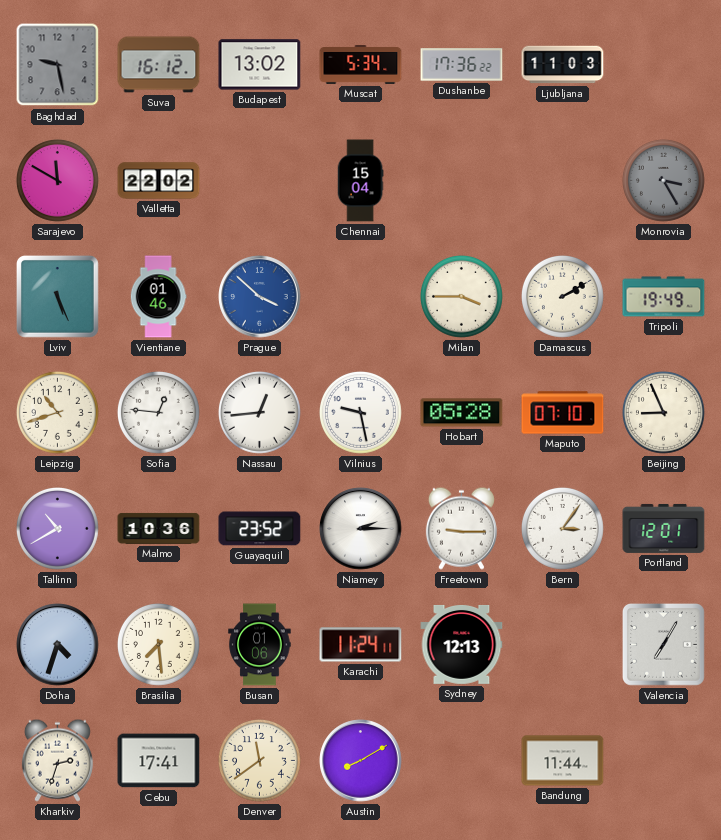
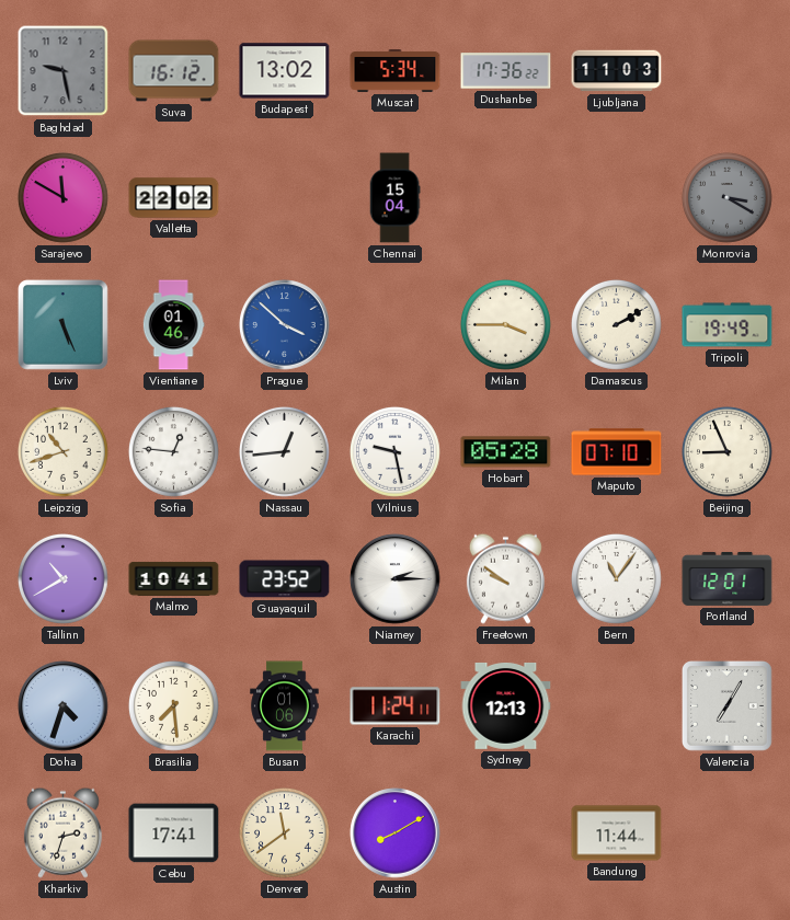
Monrovia: 3:25 -> 3:20 (726, 197)
Malmo: 10:36 -> 10:41 (174, 578)
Freetown: 9:15 -> 9:51 (505, 578)
Bern: 3:06 -> 11:06 (616, 578)
